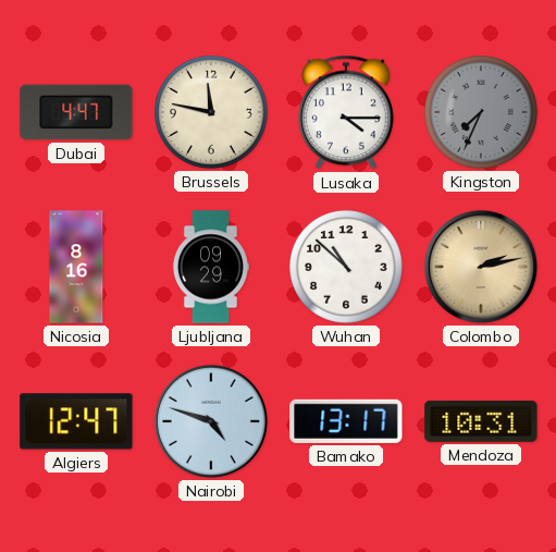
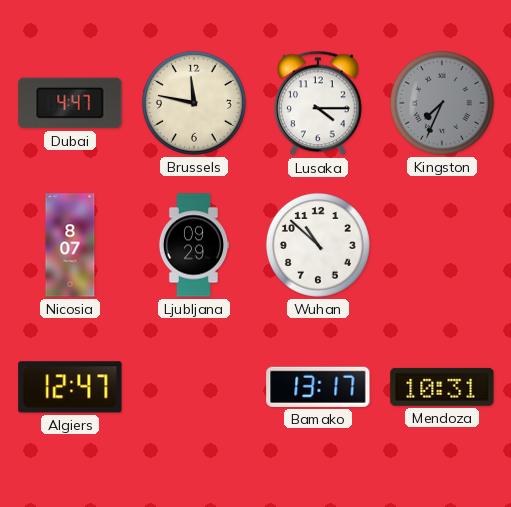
Nicosia: 8:16 -> 8:07 (70, 245)
Colombo: 2:13 -> none (481, 267)
Nairobi: 4:48 -> none (211, 421)
